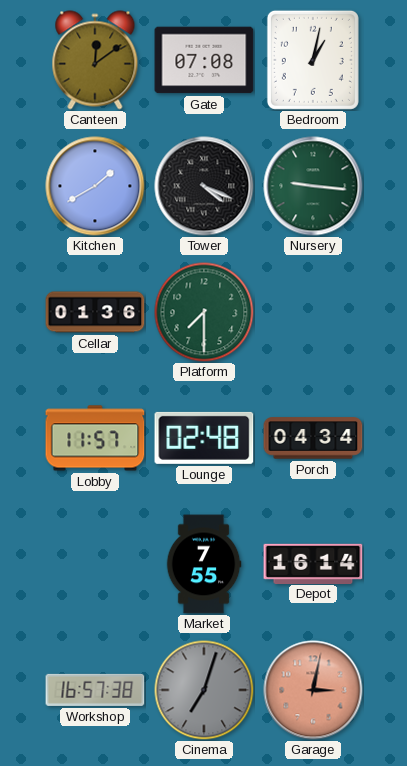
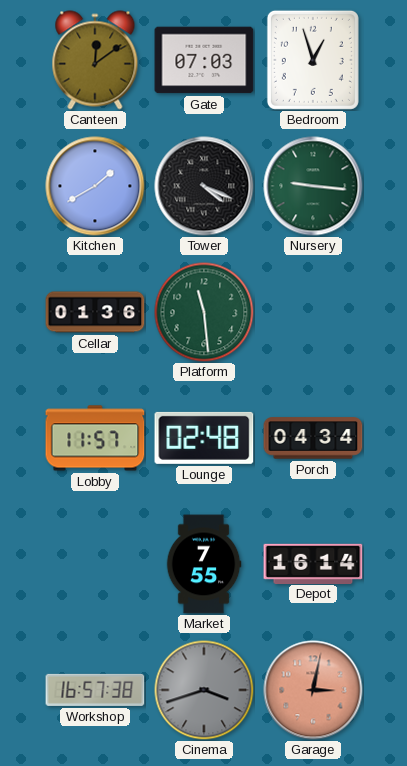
Gate: 07:08 -> 07:03 (204, 60)
Bedroom: 1:02 -> 12:57 (313, 60)
Platform: 7:30 -> 11:29 (204, 312)
Cinema: 7:03 -> 3:42 (204, 690)
